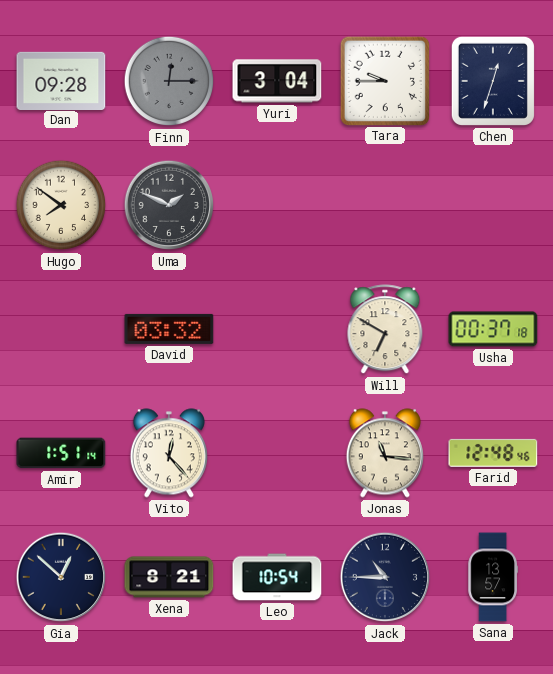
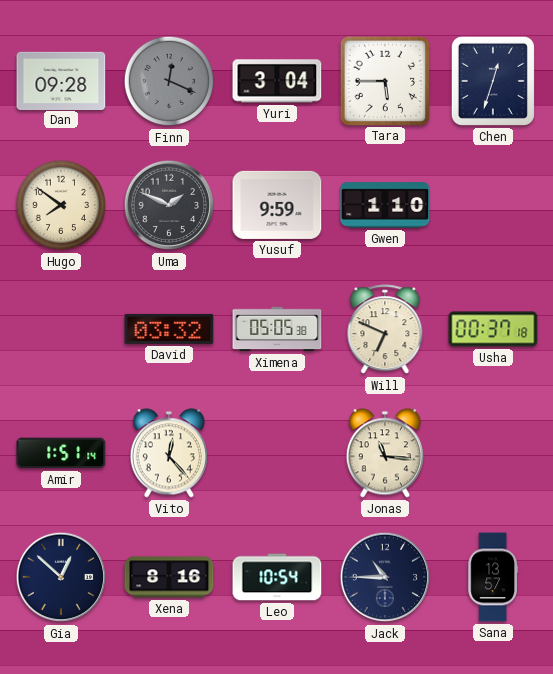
Finn: 12:15 -> 12:19 (169, 81)
Tara: 9:45 -> 5:45 (384, 80)
Yusuf: none -> 9:59 (277, 205)
Gwen: none -> 1:10 (385, 205)
Ximena: none -> 05:05 (277, 329)
Will: 6:50 -> 6:49 (385, 330)
Farid: 12:48 -> none (493, 453)
Xena: 8:21 -> 8:16 (169, 577)
